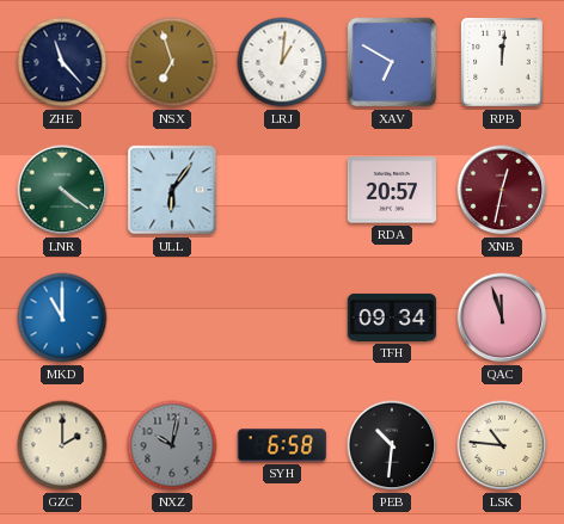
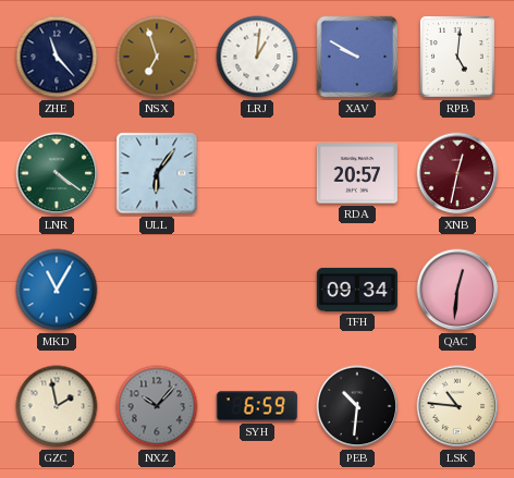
XAV: 6:50 -> 9:50 (357, 57)
RPB: 12:01 -> 5:01 (457, 57)
MKD: 11:00 -> 11:05 (57, 290)
QAC: 11:57 -> 12:31 (457, 290)
GZC: 2:00 -> 1:58 (57, 406)
NXZ: 10:02 -> 10:07 (157, 406)
SYH: 6:58 -> 6:59 (257, 406)
